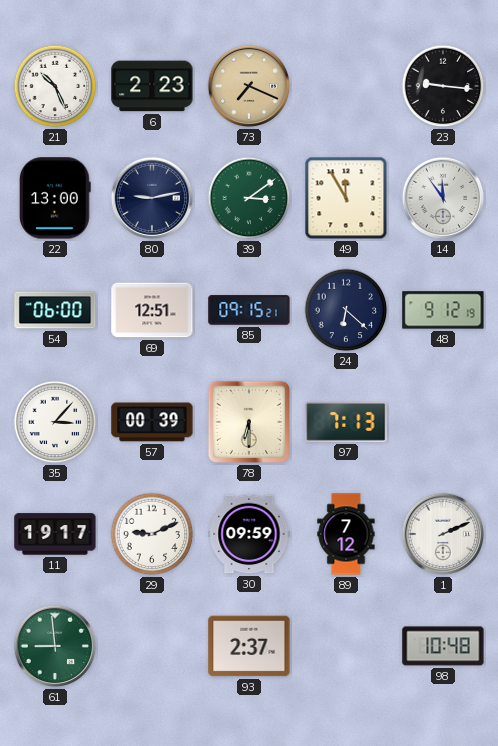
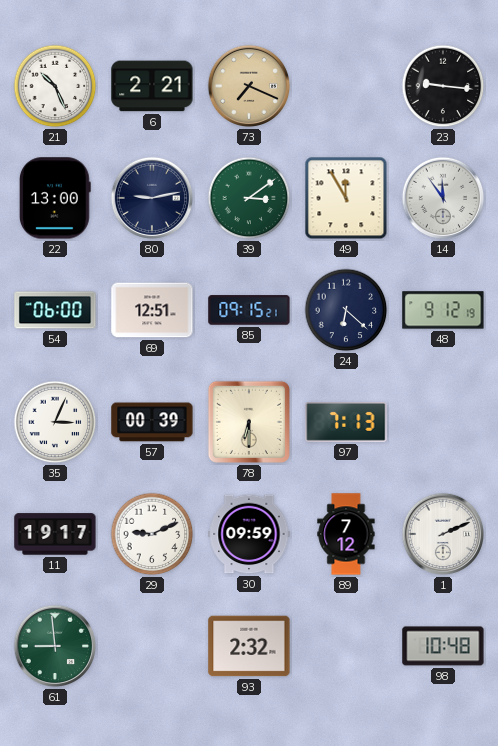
6: 2:23 -> 2:21 (152, 86)
35: 3:07 -> 3:04 (55, 422)
93: 2:37 -> 2:32 (249, 646)
